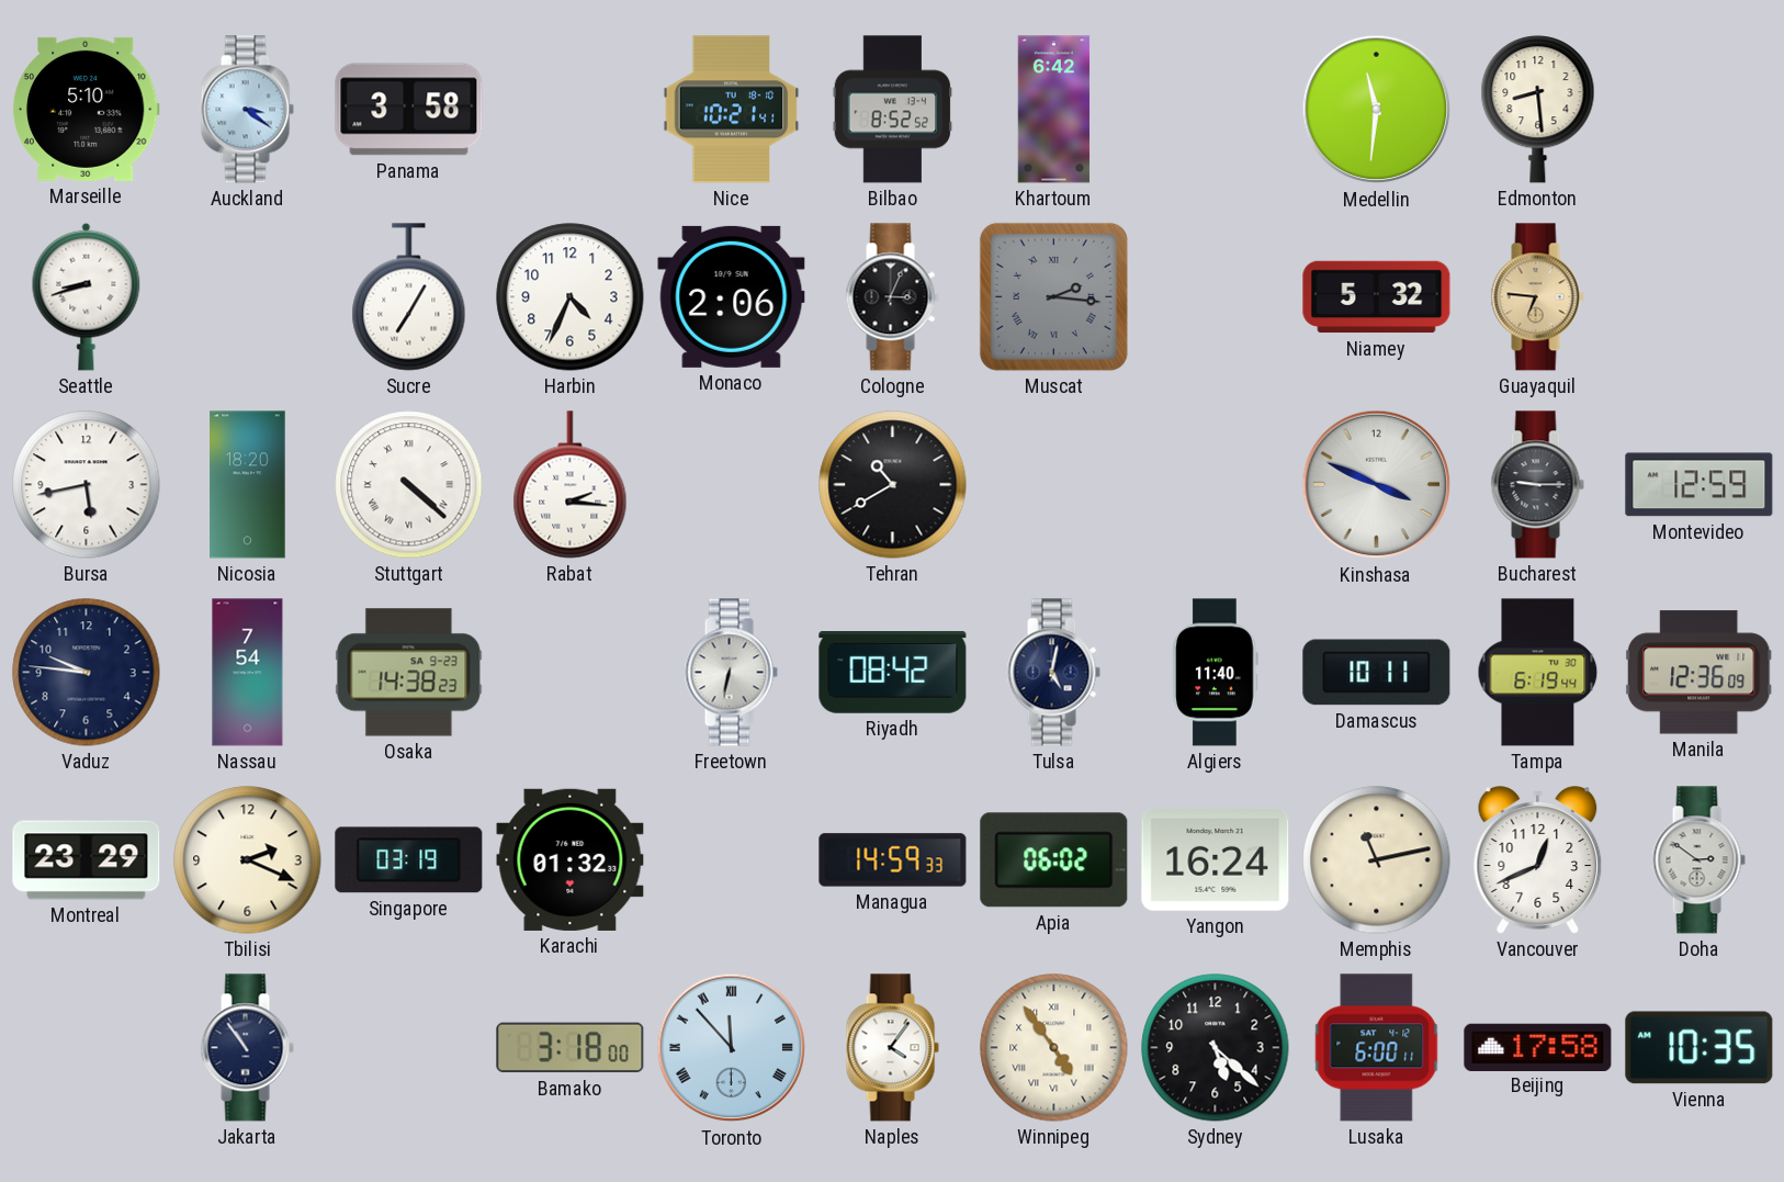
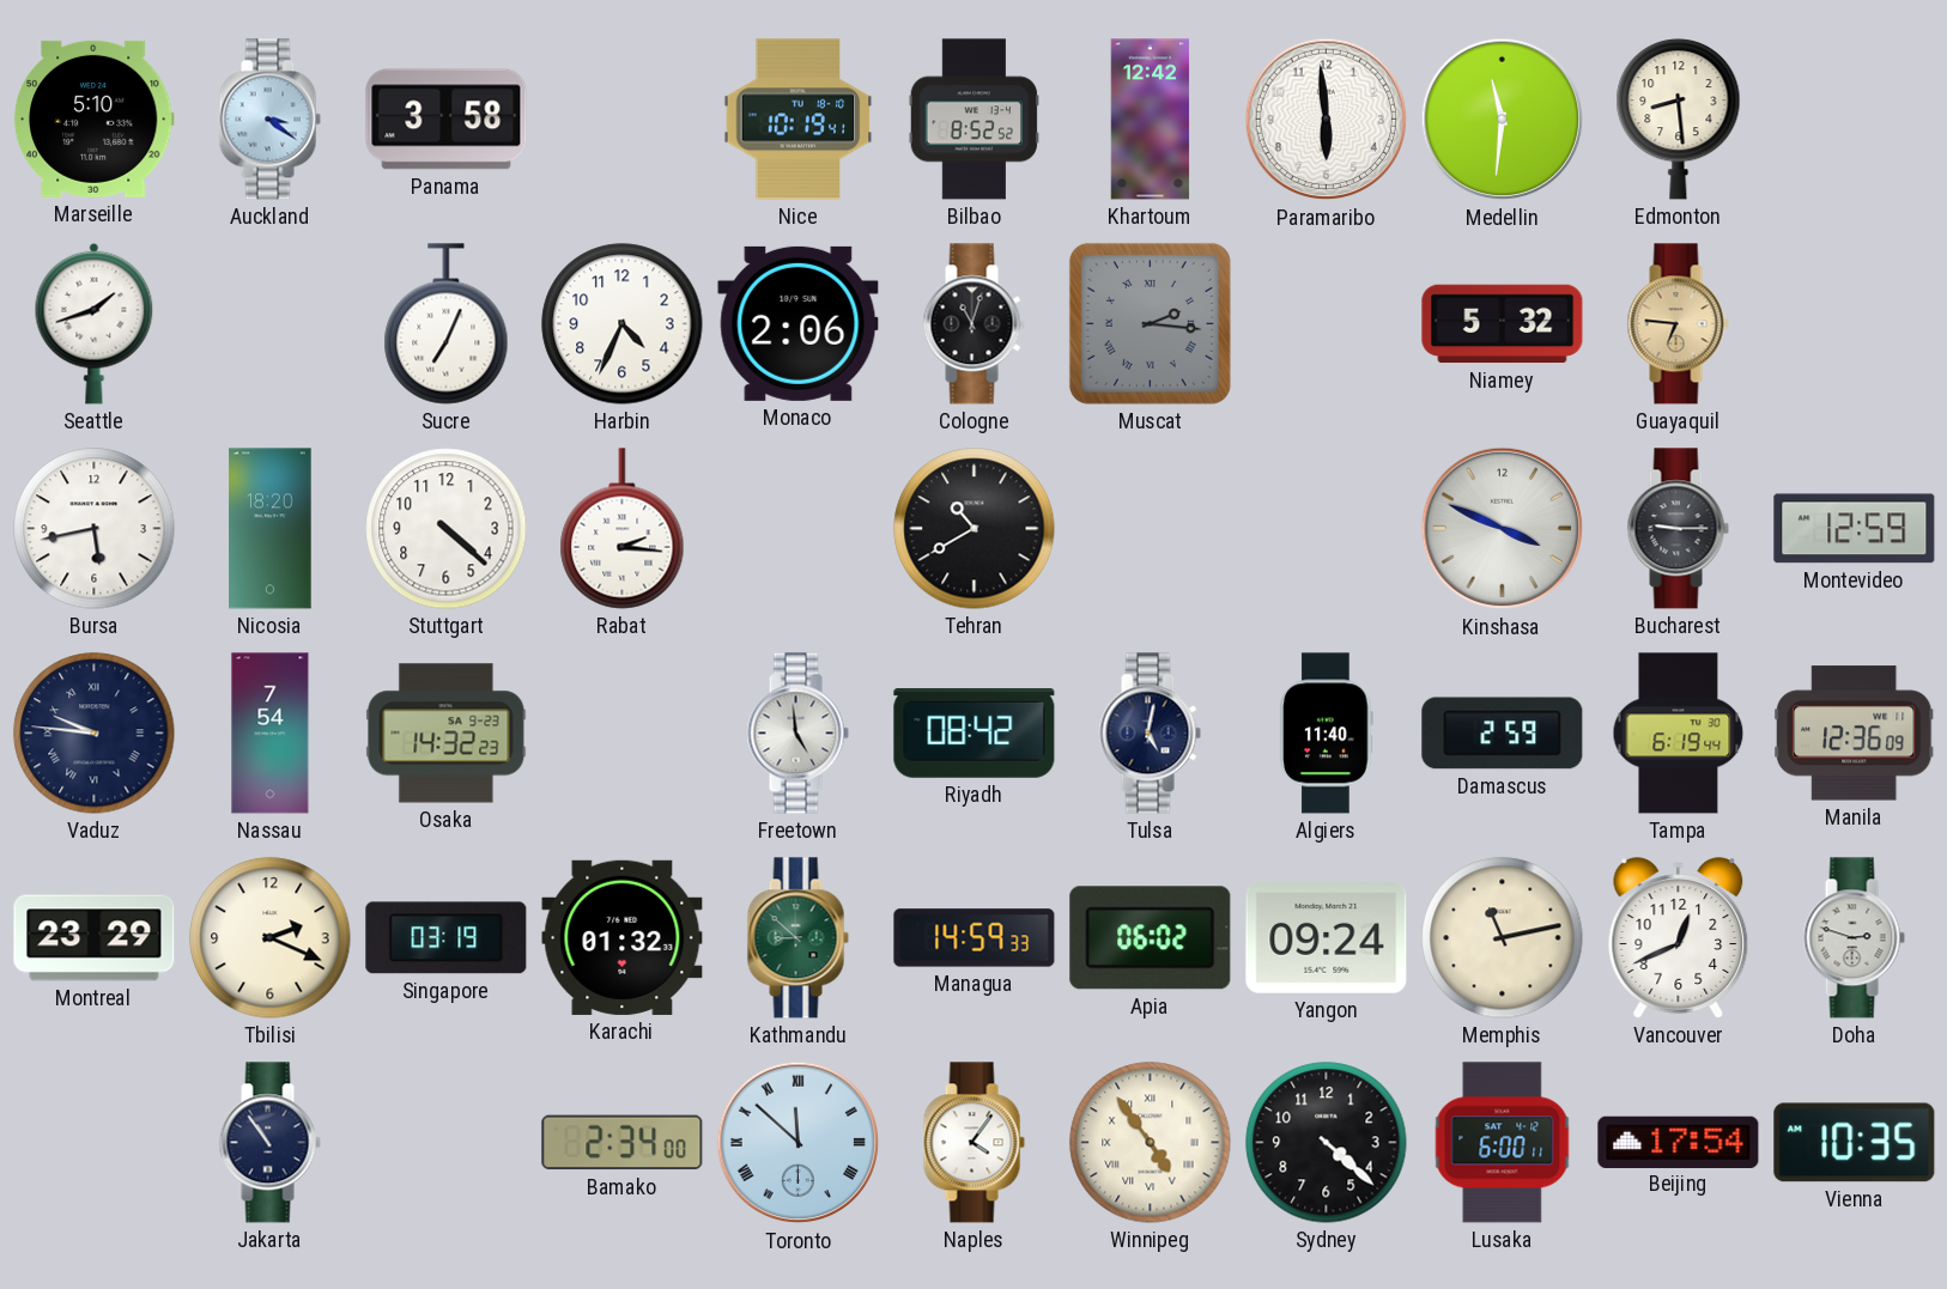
Nice: 10:21 -> 10:19 (799, 120)
Khartoum: 6:42 -> 12:42 (1151, 120)
Paramaribo: none -> 5:59 (1327, 120)
Seattle: 8:42 -> 1:42 (95, 323)
Sucre: 7:05 -> 7:04 (447, 324)
Cologne: 3:04 -> 11:03 (974, 324)
Stuttgart numerals: Roman -> Arabic (447, 529)
Vaduz numerals: Arabic -> Roman (95, 734)
Osaka: 14:38 -> 14:32 (447, 734)
Freetown: 6:32 -> 4:59 (797, 734)
Damascus: 10:11 -> 2:59 (1503, 734)
Kathmandu: none -> 8:52 (797, 938)
Yangon: 16:24 -> 09:24 (1327, 938)
Doha: 2:51 -> 2:48 (1854, 938)
Bamako: 3:18 -> 2:34 (623, 1143)
Toronto: 11:53 -> 11:52 (799, 1143)
Sydney: 5:22 -> 4:22 (1327, 1143)
Beijing: 17:58 -> 17:54 (1679, 1142)
